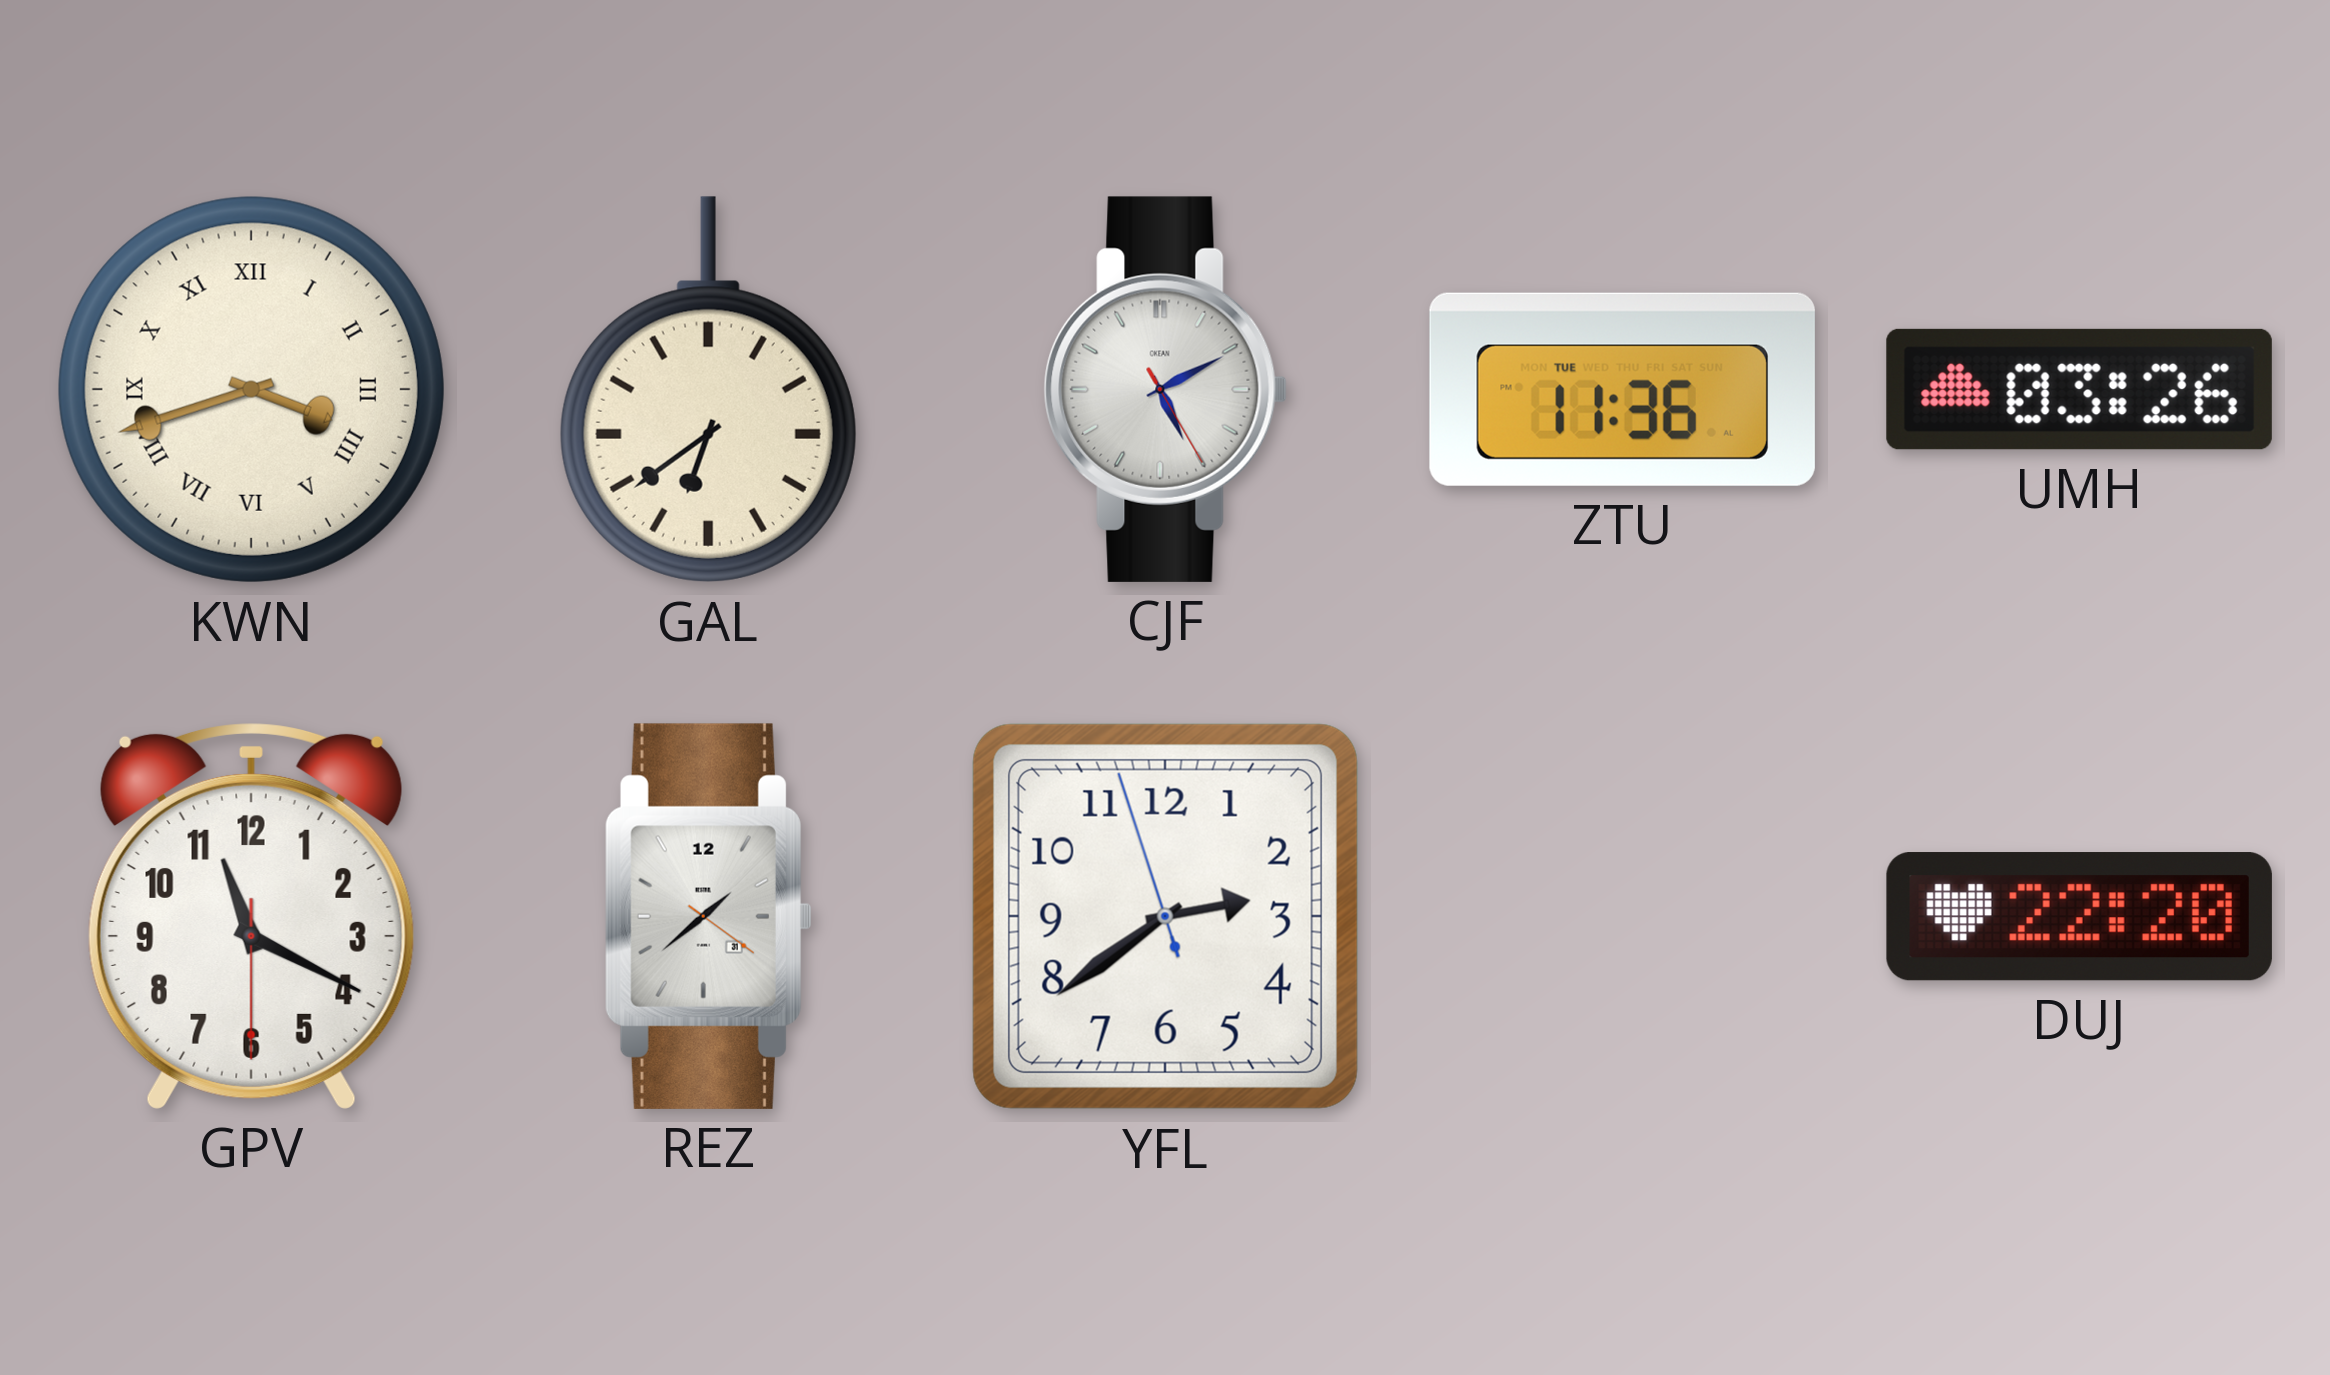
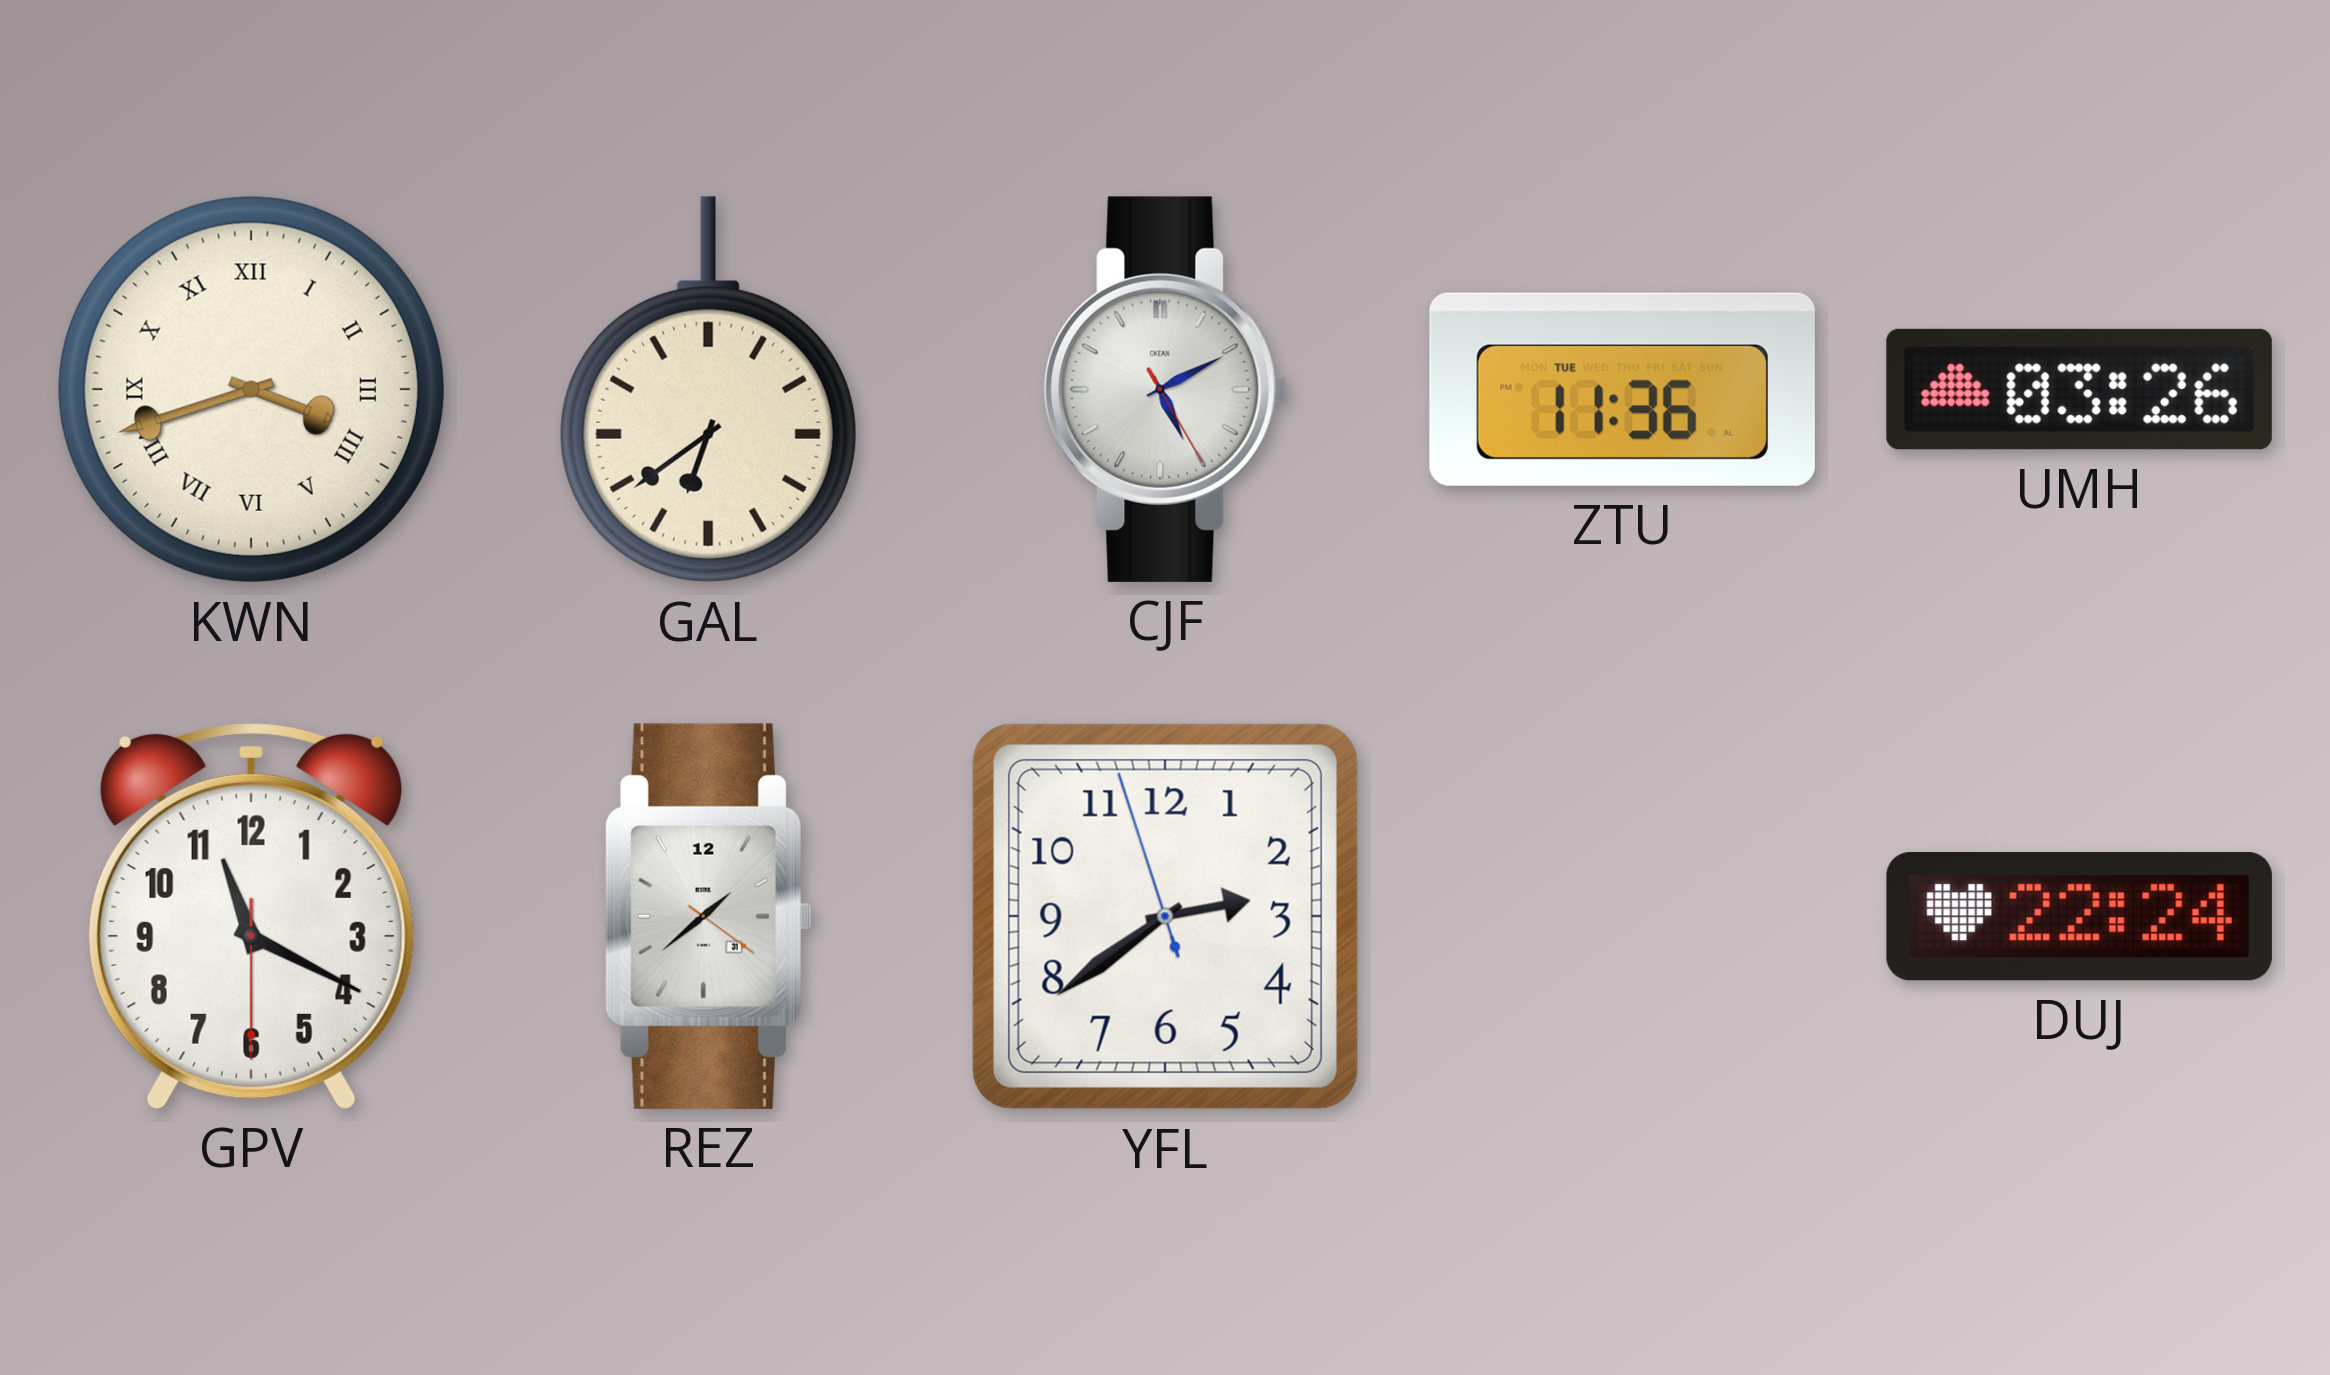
DUJ: 22:20 -> 22:24 (2079, 917)
